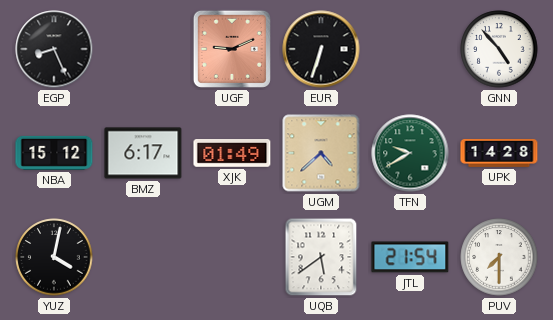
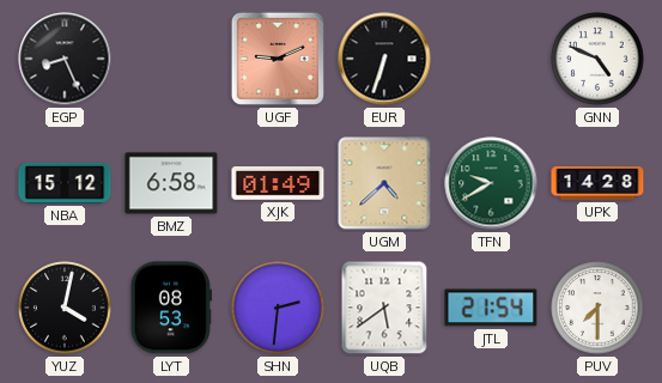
GNN: 4:53 -> 4:49 (597, 59)
BMZ: 6:17 -> 6:58 (171, 183)
LYT: none -> 08:53 (171, 308)
SHN: none -> 2:31 (278, 308)
